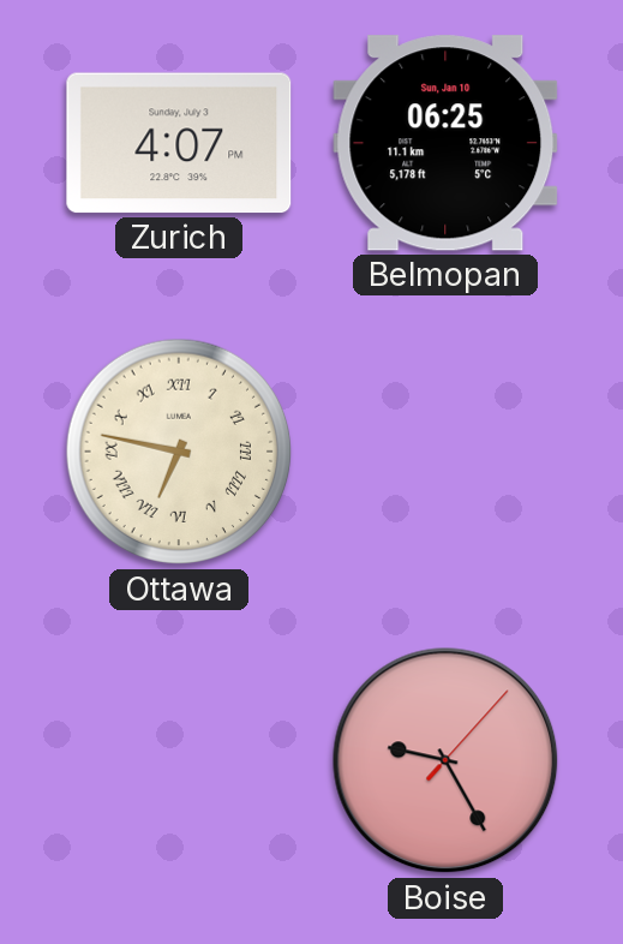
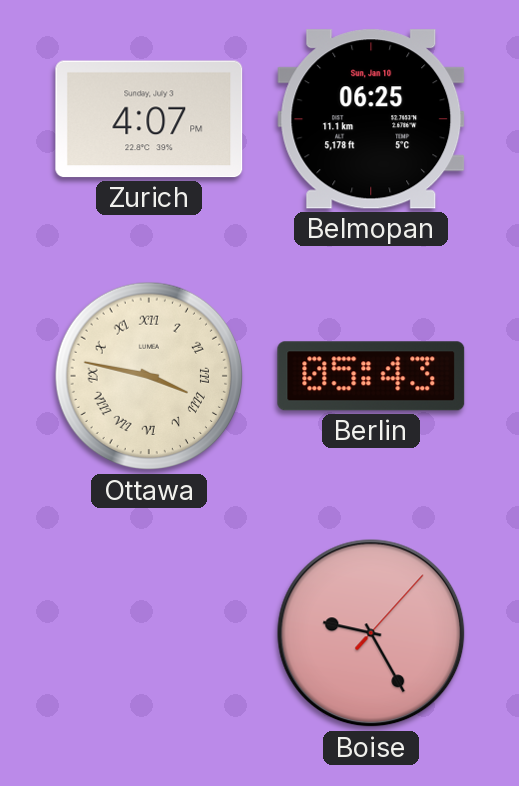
Ottawa: 6:47 -> 3:47 (149, 376)
Berlin: none -> 05:43 (371, 376)
